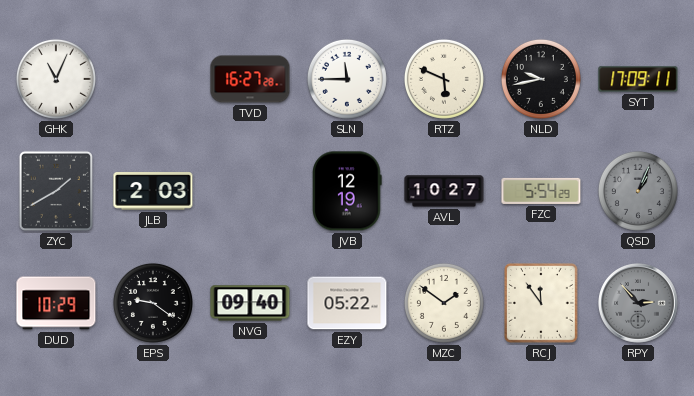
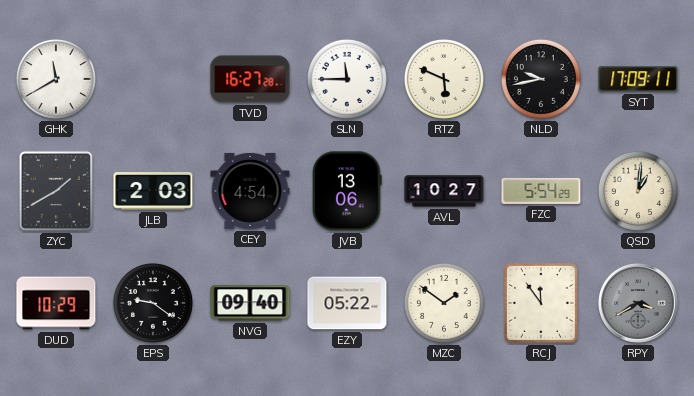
GHK: 11:04 -> 11:40 (56, 79)
CEY: none -> 4:54 (250, 191)
JVB: 12:19 -> 13:06 (347, 191)
QSD: 1:04 -> 1:01 (638, 191)
QSD dial: grey -> cream (638, 191)
RPY: 2:53 -> 3:40 (638, 303)
